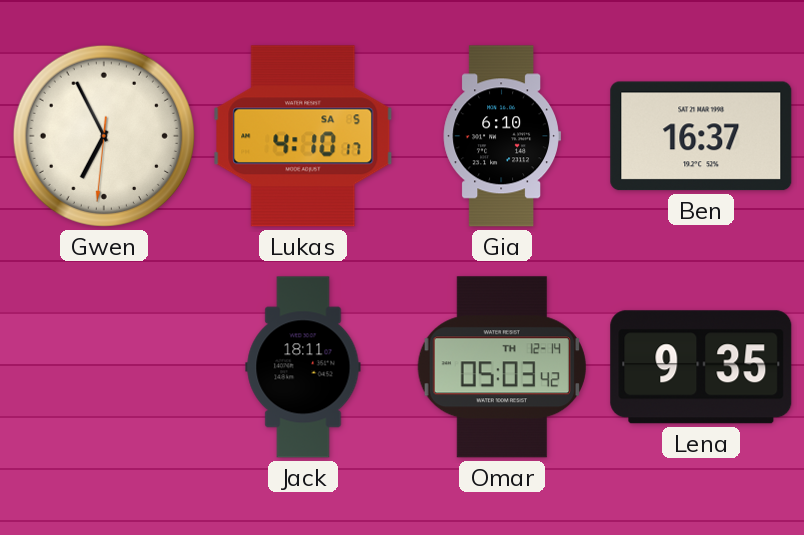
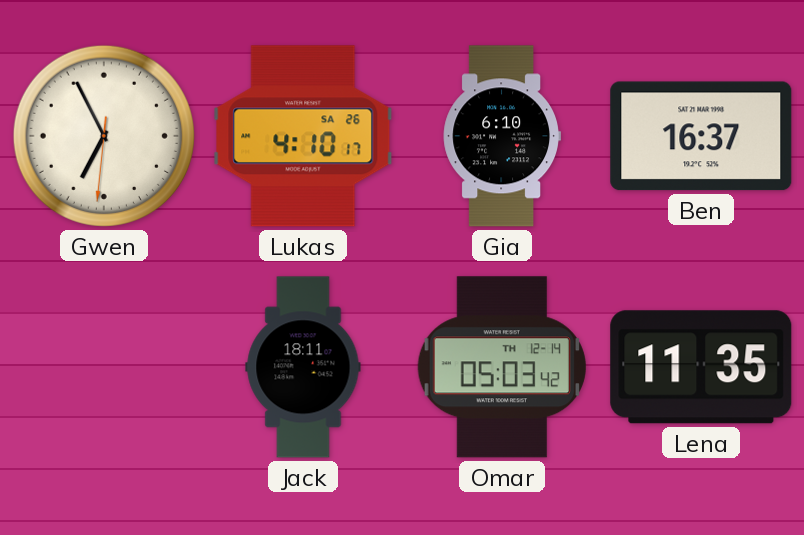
Lukas date: SA 5 -> SA 26 (303, 136)
Lena: 9:35 -> 11:35 (701, 367)
